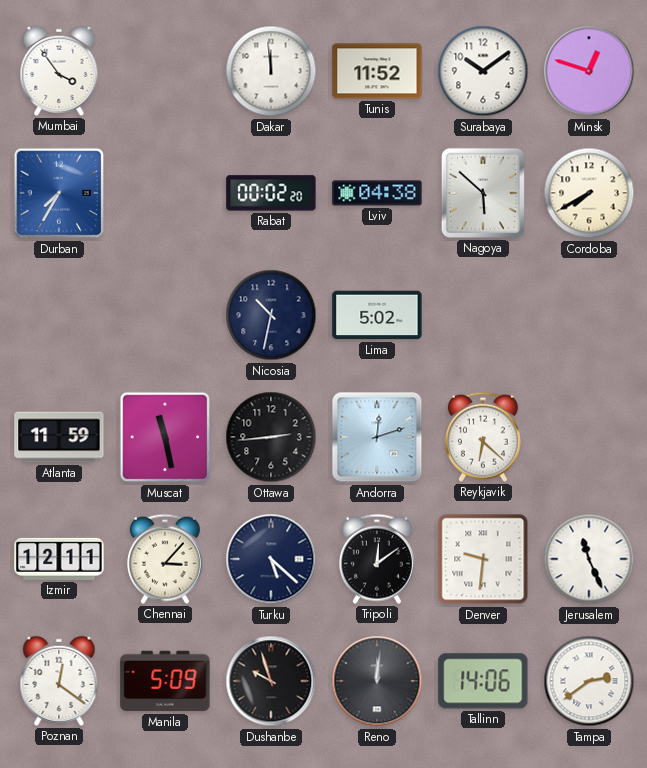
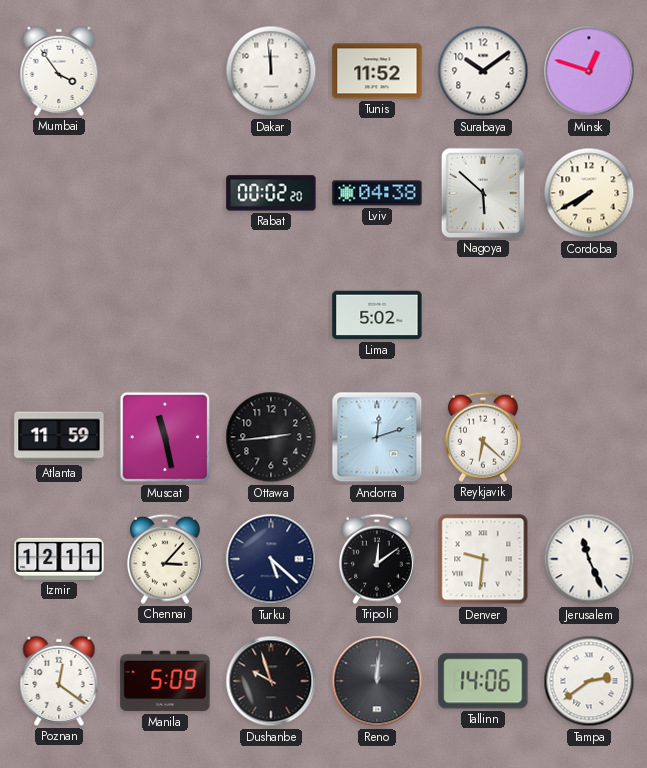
Durban: 7:35 -> none (59, 193)
Nicosia: 10:32 -> none (271, 315)
